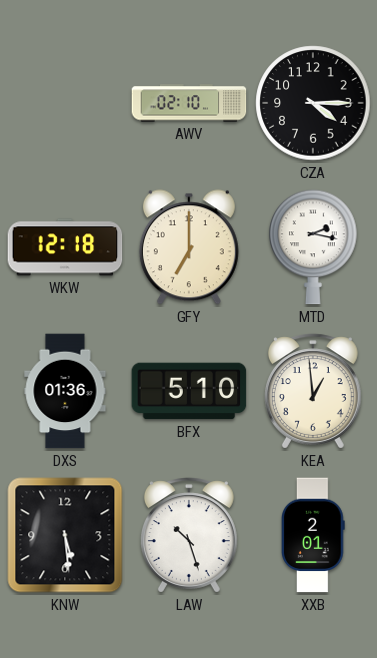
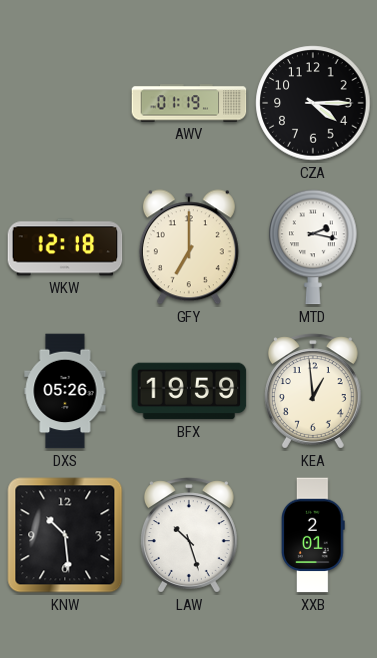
AWV: 02:10 -> 01:19 (189, 103)
DXS: 01:36 -> 05:26 (65, 391)
BFX: 5:10 -> 19:59 (189, 391)
KNW: 5:29 -> 10:29 (65, 535)
